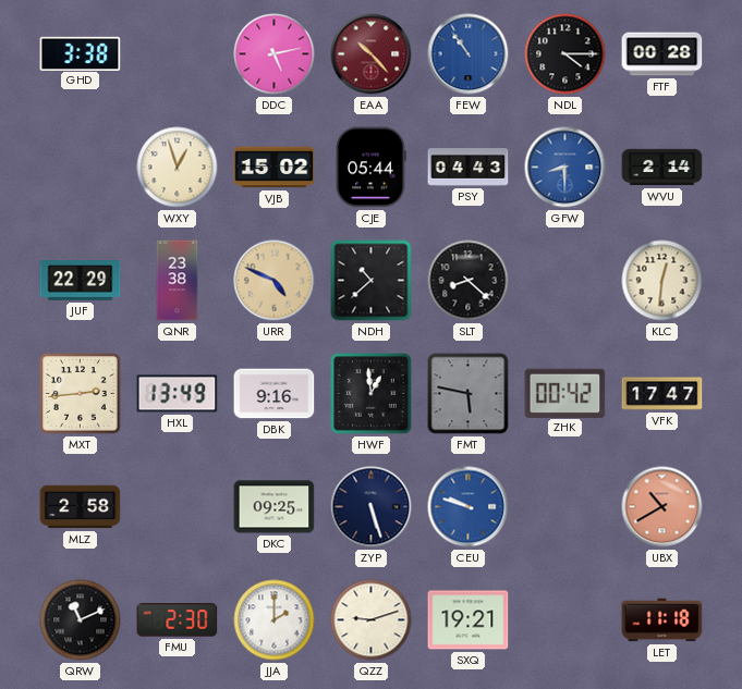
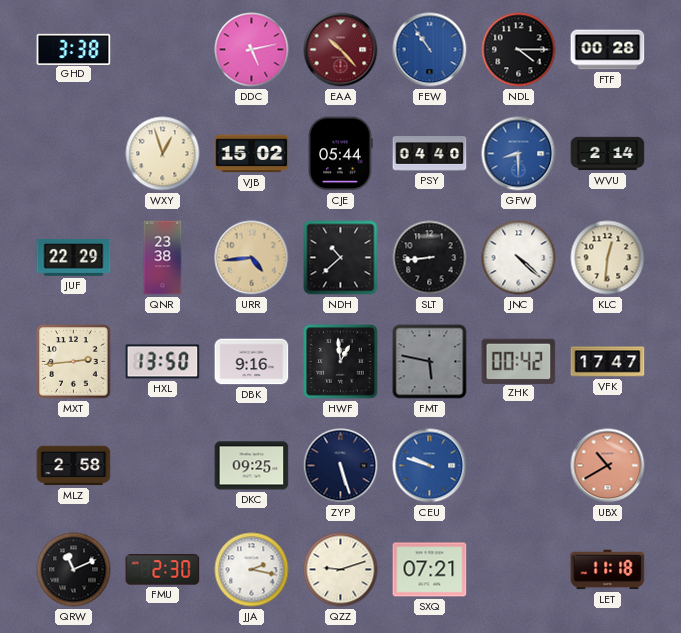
PSY: 04:43 -> 04:40 (430, 154)
URR: 4:49 -> 4:44 (252, 258)
SLT: 8:22 -> 8:44 (430, 258)
JNC: none -> 4:22 (519, 258)
HXL: 13:49 -> 13:50 (163, 362)
JJA: 2:00 -> 2:17 (252, 570)
SXQ: 19:21 -> 07:21 (430, 570)
